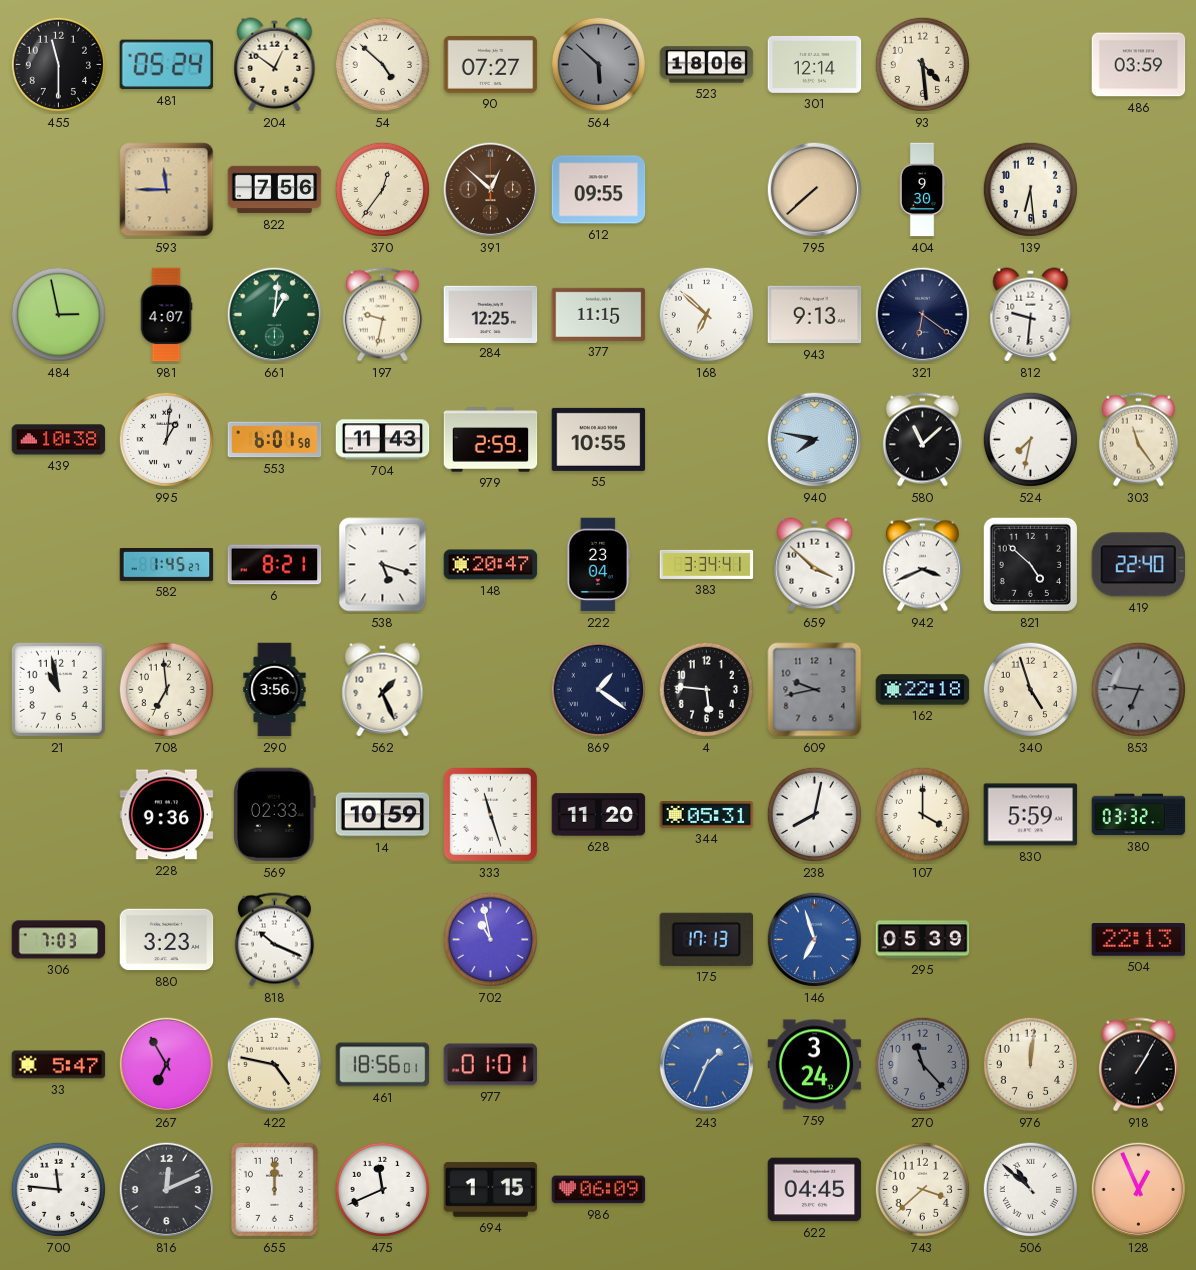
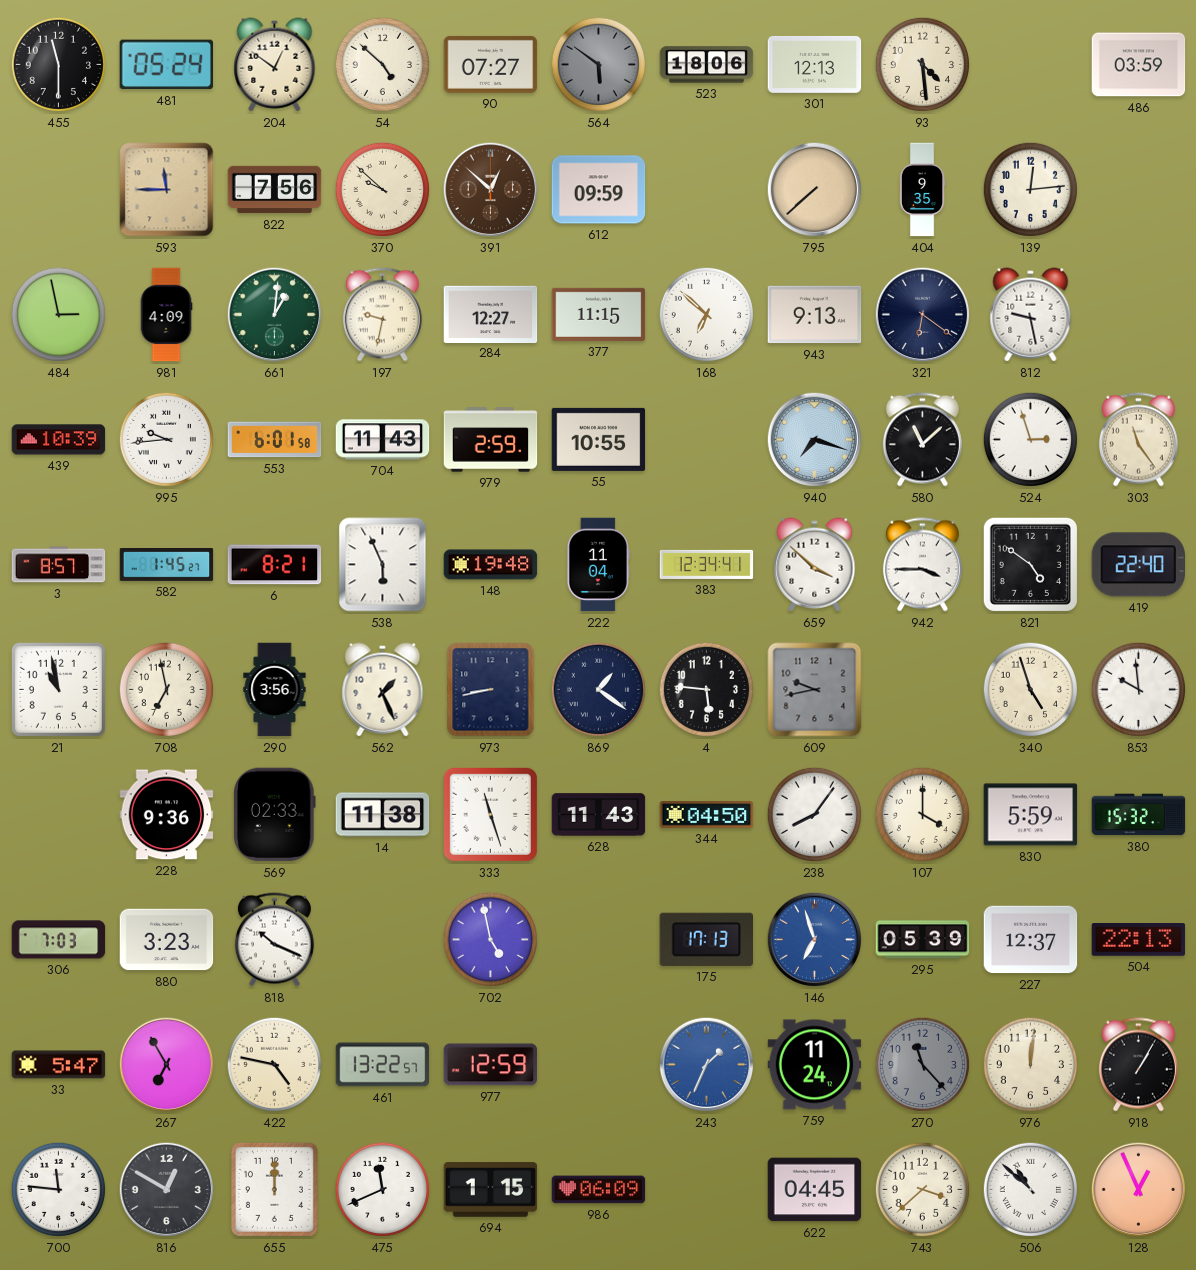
564: 5:52 -> 5:51 (598, 64)
301: 12:14 -> 12:13 (815, 64)
370: 12:36 -> 9:52 (382, 189)
612: 09:55 -> 09:59 (599, 190)
404: 9:30 -> 9:35 (922, 190)
139: 6:29 -> 12:14 (1030, 189)
981: 4:07 -> 4:09 (166, 315)
284: 12:25 -> 12:27 (491, 314)
812: 9:31 -> 9:28 (1031, 315)
439: 10:38 -> 10:39 (59, 440)
995: 1:01 -> 9:44 (166, 439)
940: 7:47 -> 7:18 (815, 440)
524: 7:32 -> 2:57 (1030, 439)
3: none -> 8:57 (59, 565)
538: 5:18 -> 5:56 (383, 565)
148: 20:47 -> 19:48 (491, 565)
222: 23:04 -> 11:04 (598, 565)
383: 3:34 -> 12:34 (707, 564)
942: 3:41 -> 3:45 (922, 565)
821: 4:52 -> 4:51 (1030, 564)
708: 6:59 -> 6:58 (166, 689)
973: none -> 8:43 (491, 690)
162: 22:18 -> none (923, 690)
853: 6:46 -> 9:59 (1138, 689)
853 dial: grey -> white (1138, 689)
14: 10:59 -> 11:38 (383, 815)
628: 11:20 -> 11:43 (599, 815)
344: 05:31 -> 04:50 (707, 815)
238: 8:02 -> 8:06 (814, 814)
380: 03:32 -> 15:32 (1139, 815)
702: 10:58 -> 4:58 (490, 939)
227: none -> 12:37 (1031, 940)
461: 18:56 -> 13:22 (383, 1065)
977: 01:01 -> 12:59 (491, 1065)
759: 3:24 -> 11:24 (815, 1065)
816: 12:11 -> 12:50 (167, 1190)
